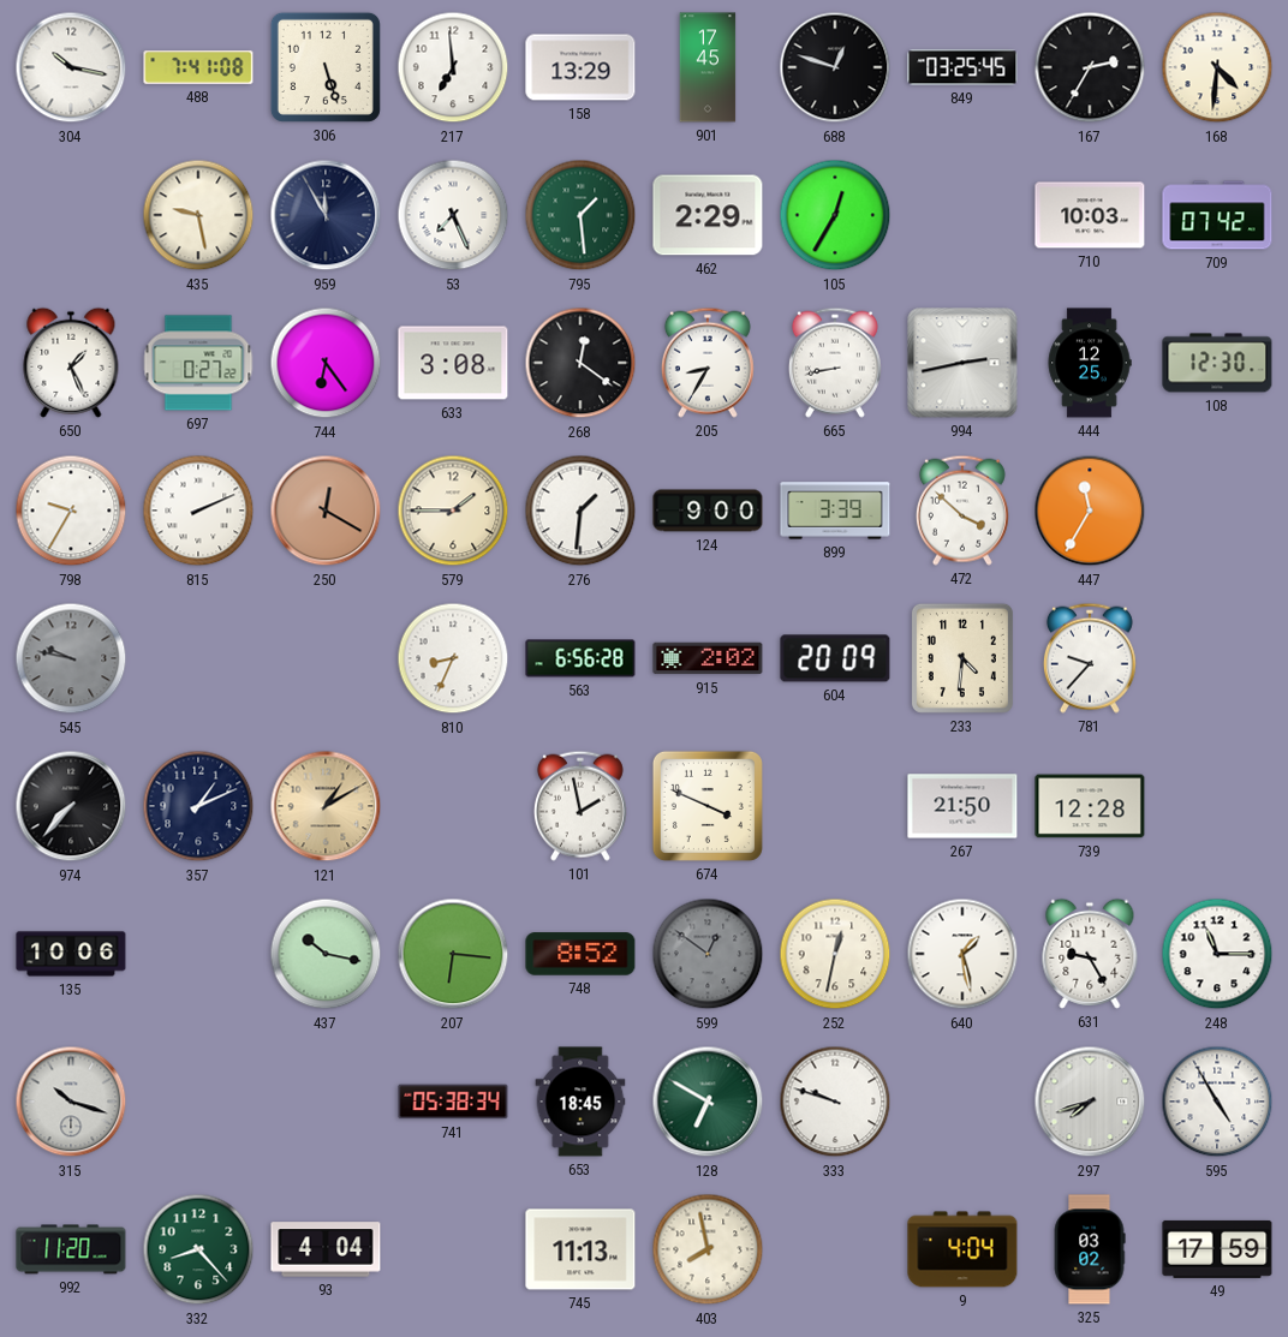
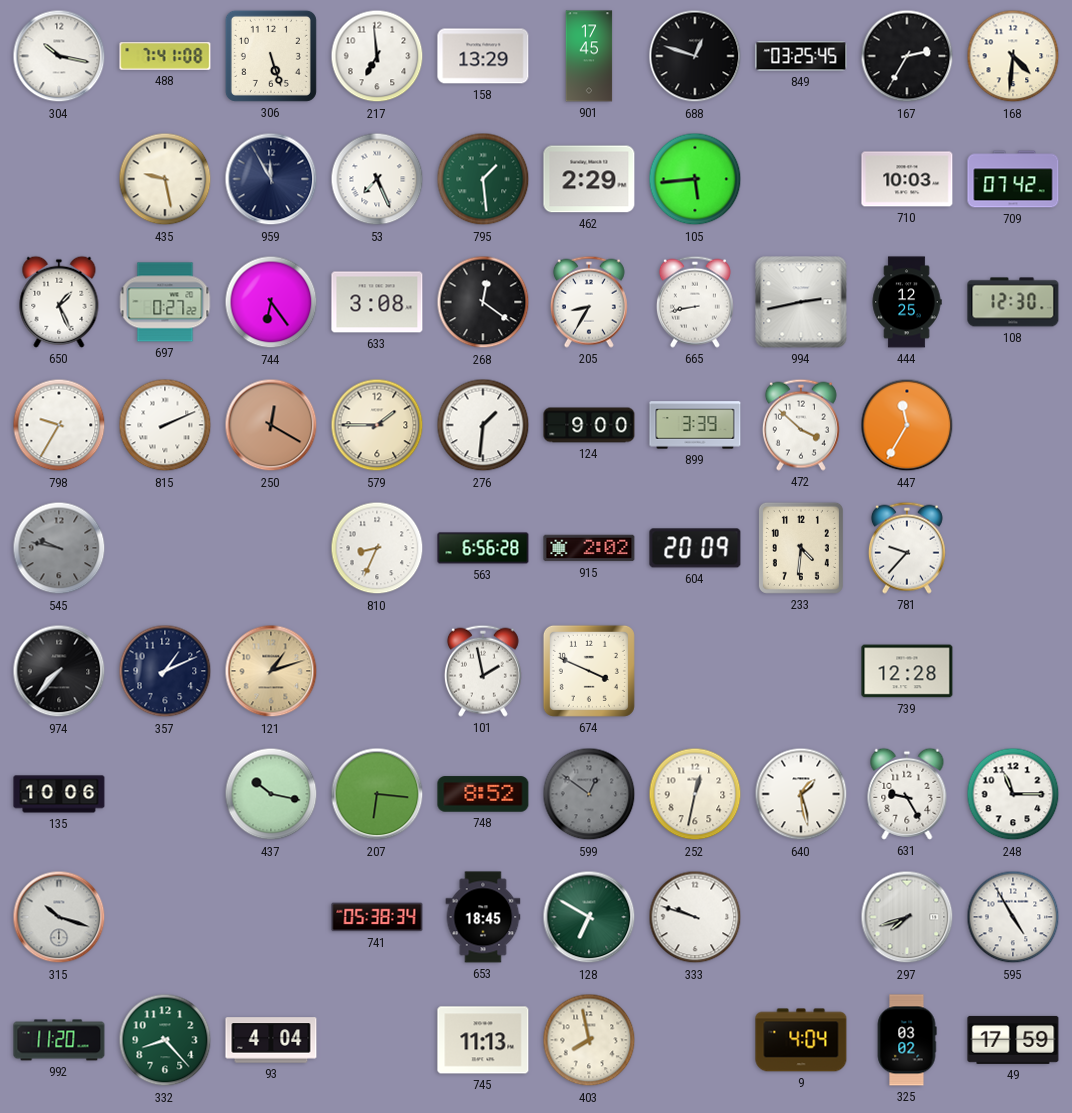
105: 12:35 -> 5:44 (695, 179)
121: 1:10 -> 1:12 (271, 671)
267: 21:50 -> none (962, 806)
